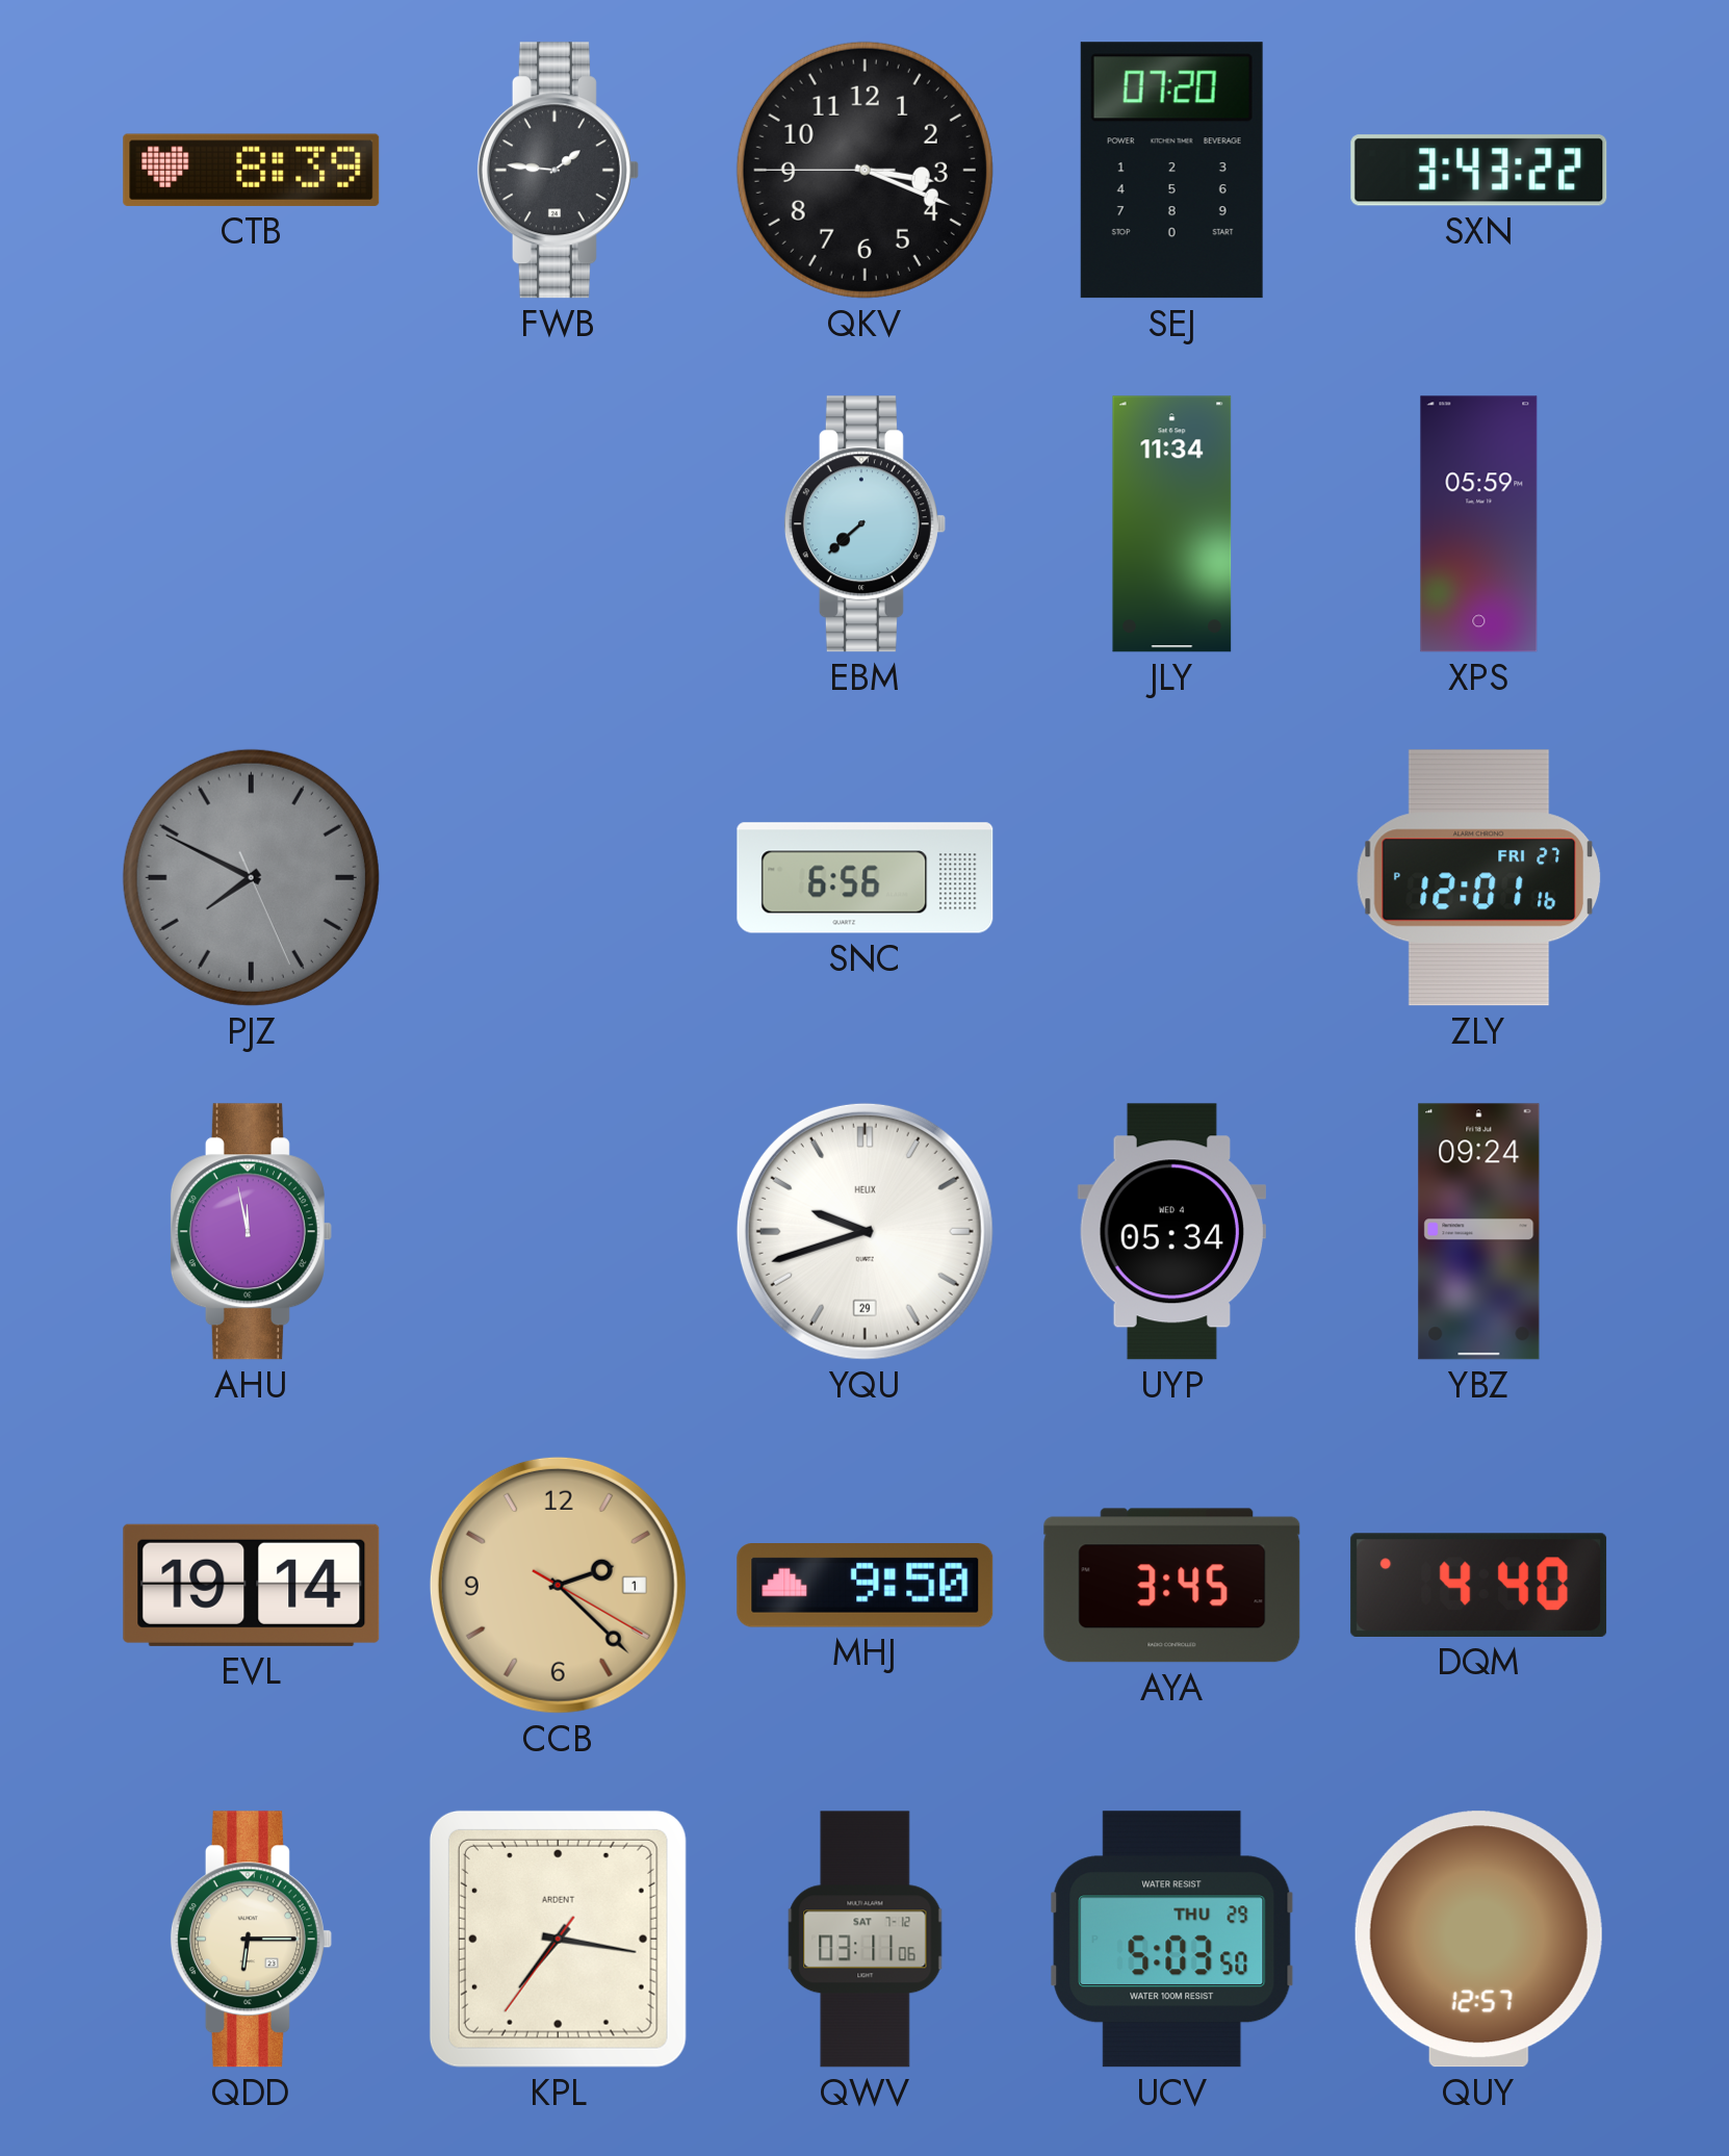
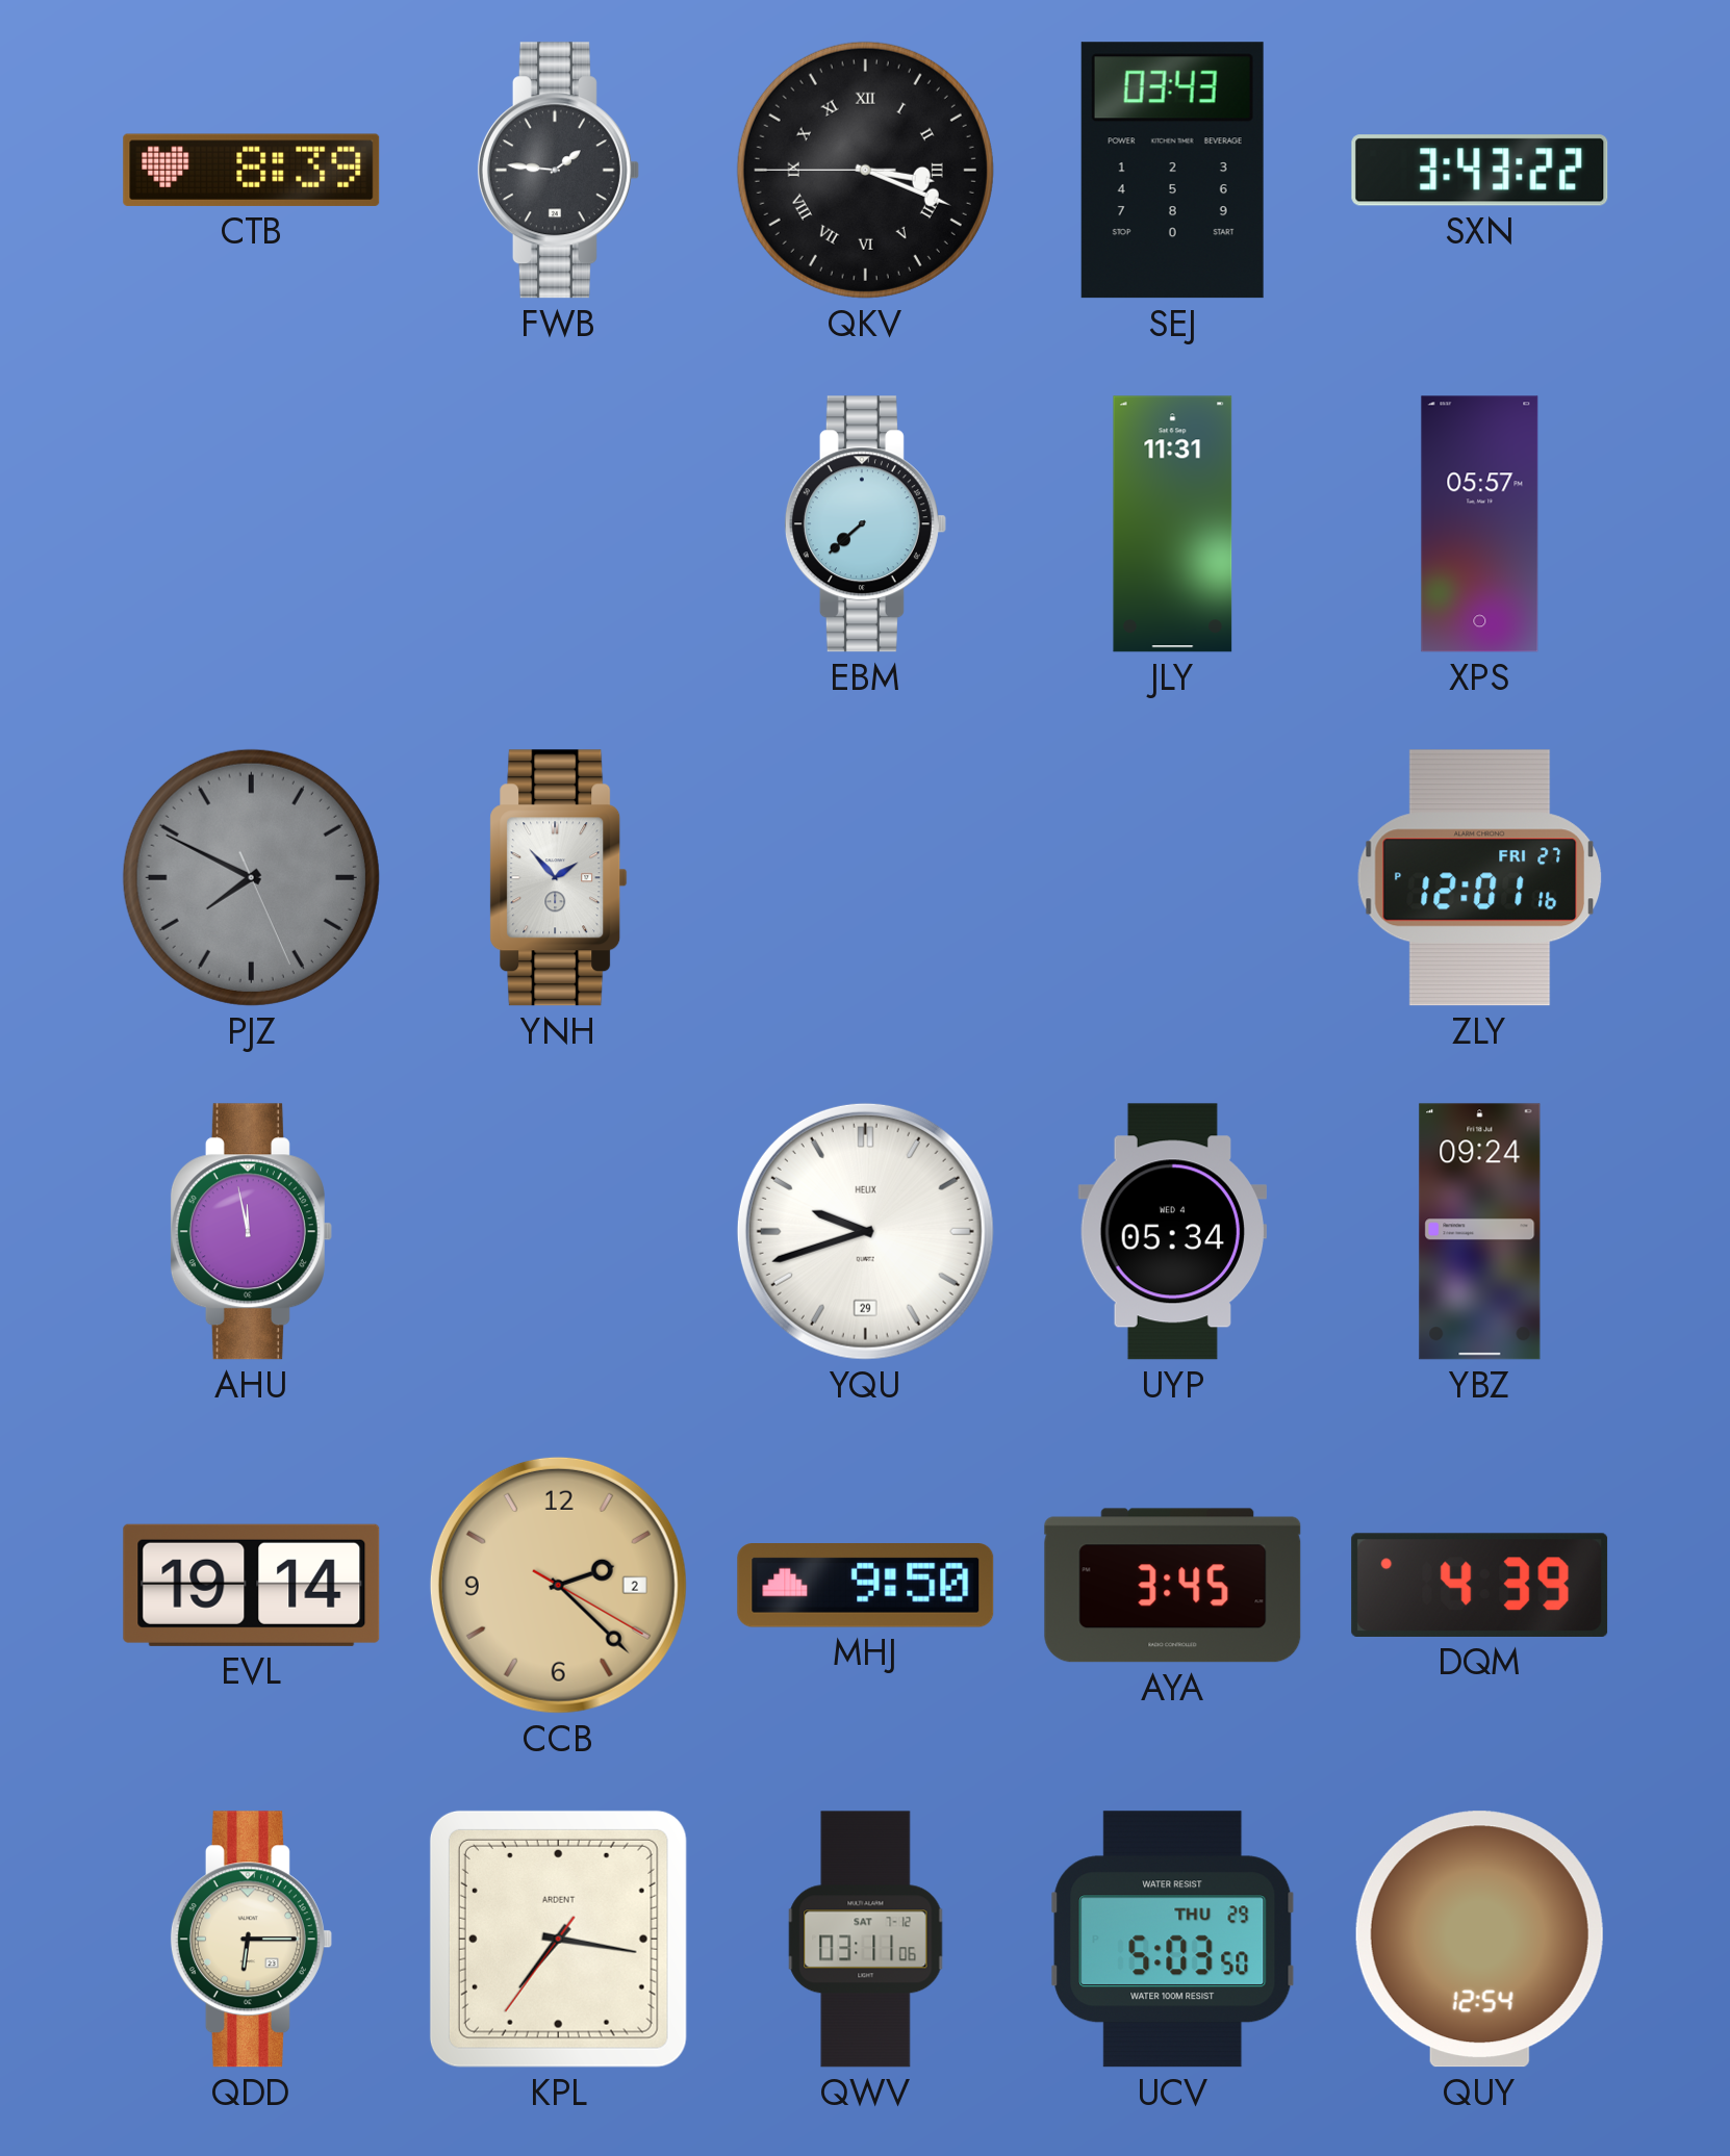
QKV numerals: Arabic -> Roman (865, 170)
SEJ: 07:20 -> 03:43 (1172, 171)
JLY: 11:34 -> 11:31 (1173, 524)
XPS: 05:59 -> 05:57 (1480, 524)
YNH: none -> 1:53 (559, 878)
SNC: 6:56 -> none (866, 878)
CCB date: 1 -> 2 (558, 1585)
DQM: 4:40 -> 4:39 (1480, 1585)
QUY: 12:57 -> 12:54 (1479, 1940)
